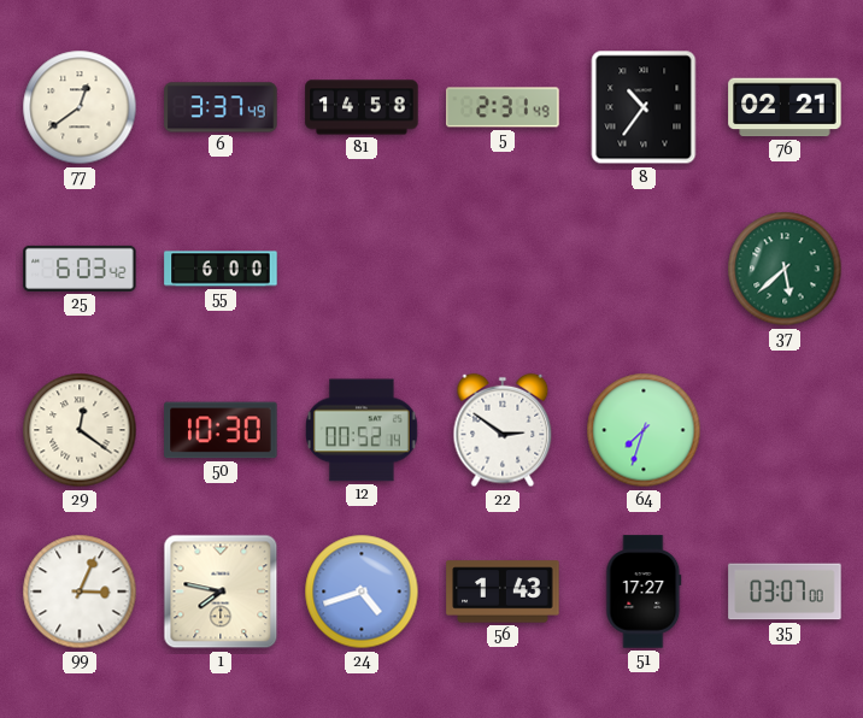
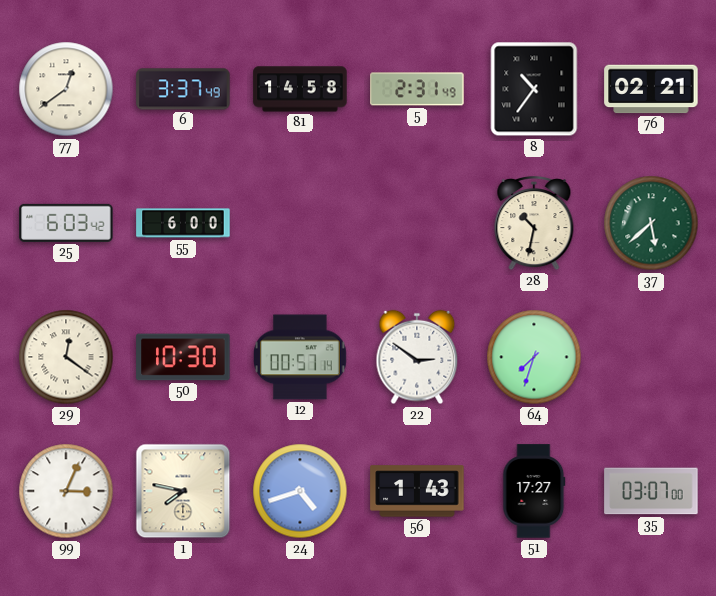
28: none -> 10:32 (534, 224)
12: 00:52 -> 00:57 (301, 357)
